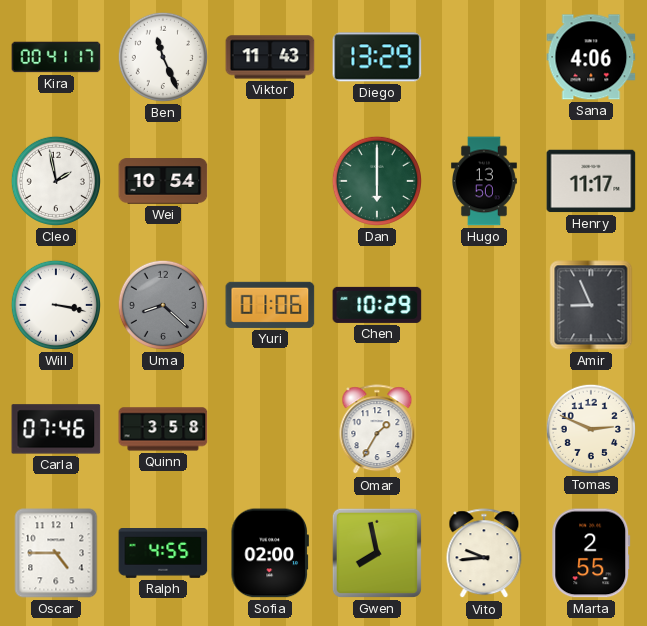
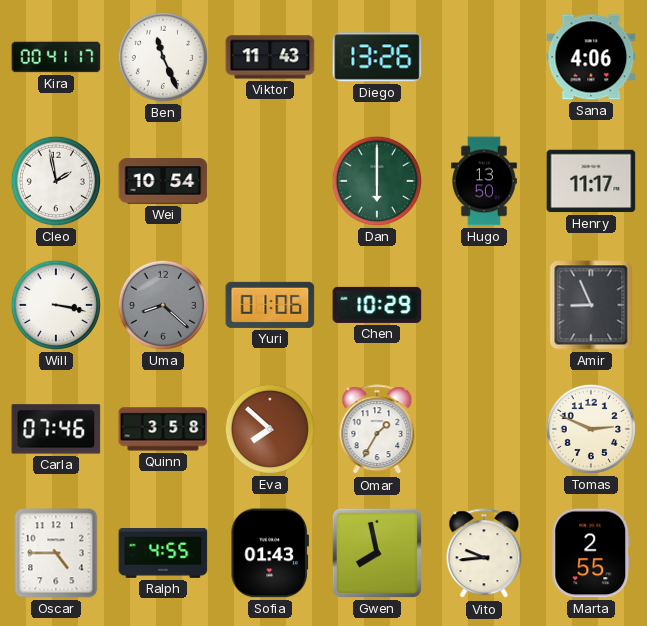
Diego: 13:29 -> 13:26 (377, 57)
Eva: none -> 7:52 (270, 429)
Sofia: 02:00 -> 01:43 (270, 553)
